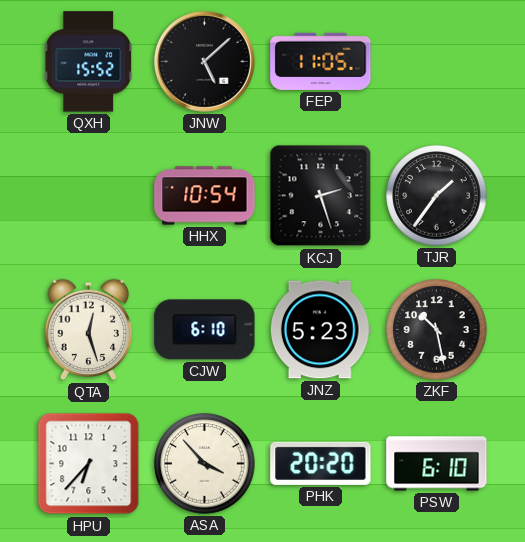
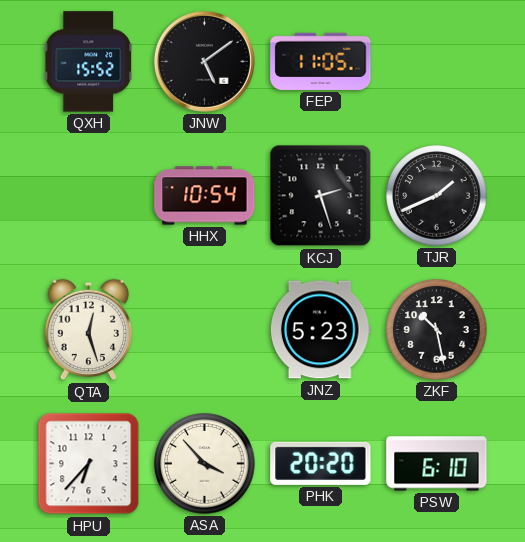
JNW: 5:08 -> 5:09 (204, 61)
TJR: 1:36 -> 1:41 (437, 196)
CJW: 6:10 -> none (205, 330)
